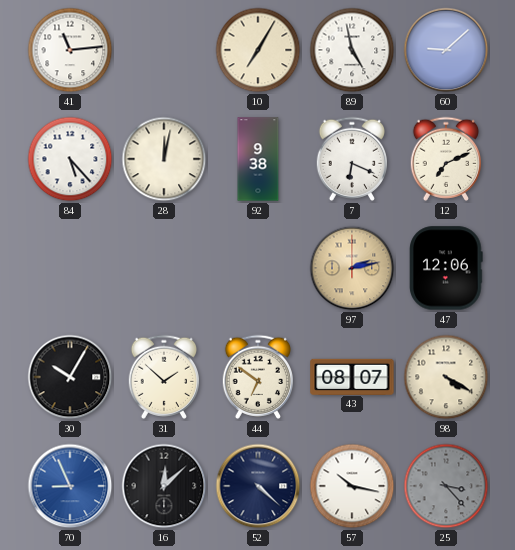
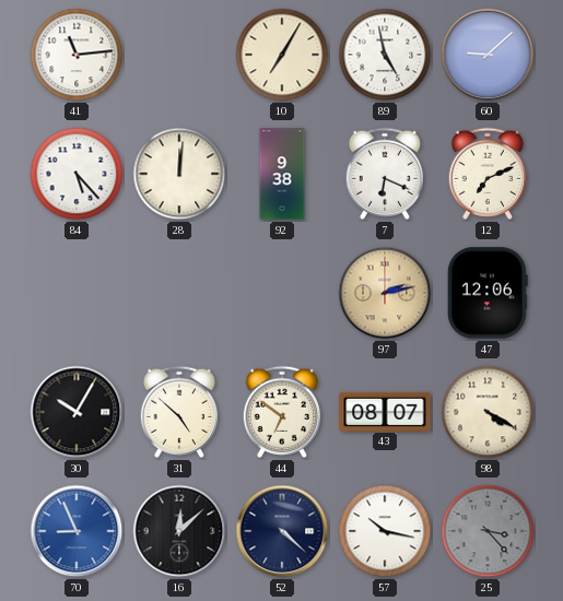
28: 12:02 -> 12:01 (179, 174)
31: 1:52 -> 4:52 (178, 412)
